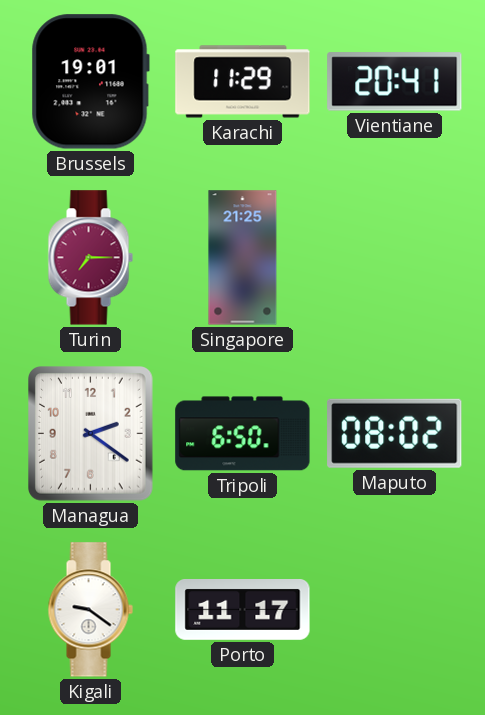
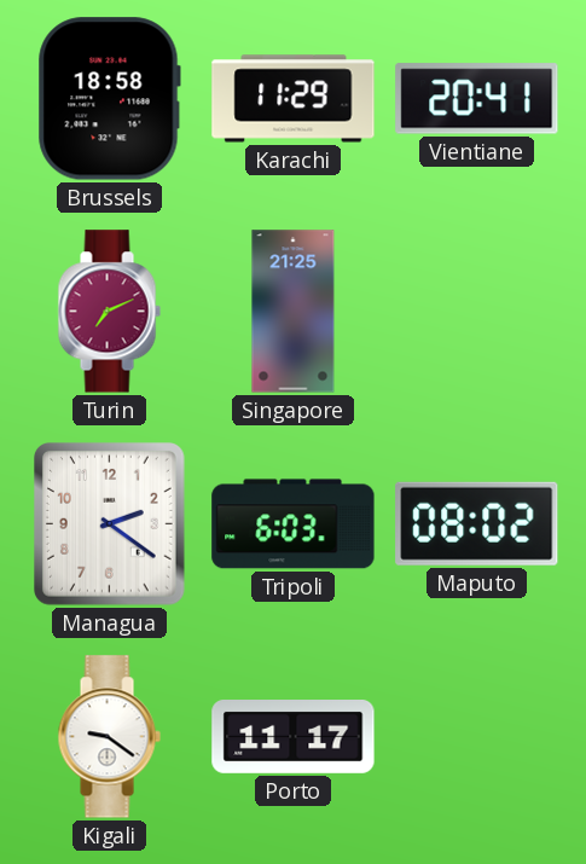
Brussels: 19:01 -> 18:58 (109, 99)
Turin: 7:15 -> 7:11 (109, 312)
Tripoli: 6:50 -> 6:03 (294, 524)
